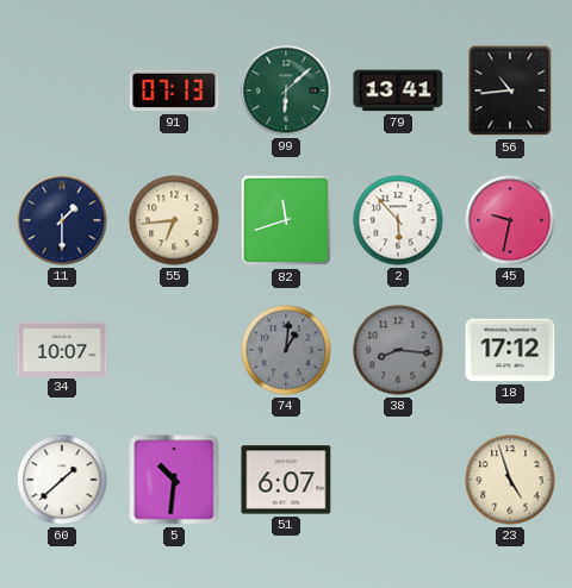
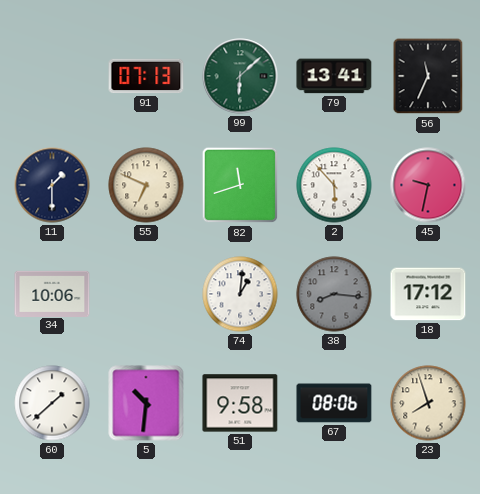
56: 10:44 -> 11:34 (428, 76)
55: 6:44 -> 6:49 (146, 185)
34: 10:07 -> 10:06 (52, 293)
74 dial: grey -> white (240, 294)
51: 6:07 -> 9:58 (240, 403)
67: none -> 08:06 (334, 403)
23: 4:57 -> 7:57 (428, 403)
